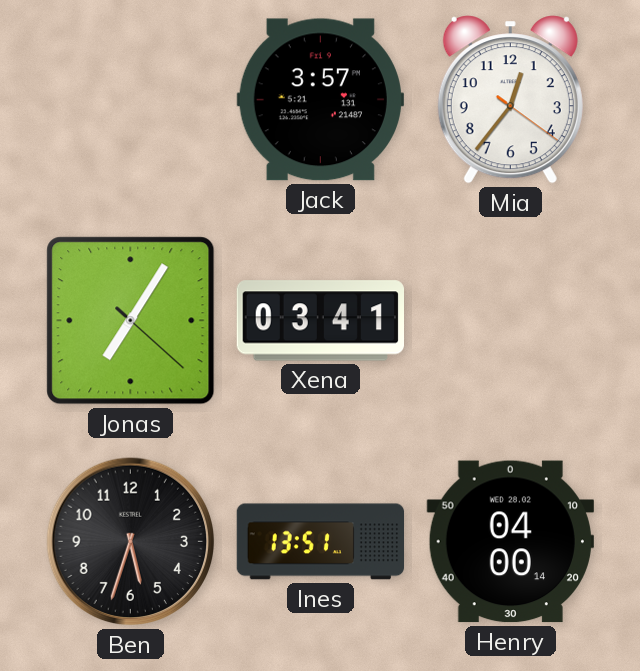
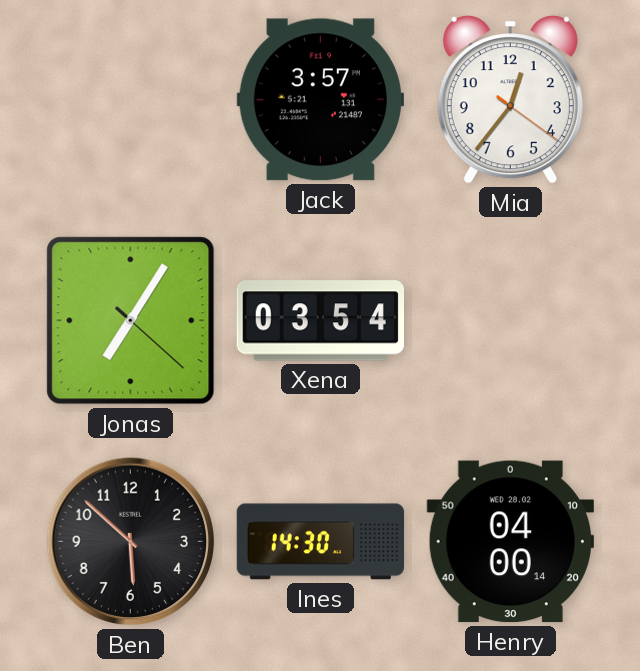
Xena: 03:41 -> 03:54 (320, 321)
Ben: 5:33 -> 5:52 (131, 542)
Ines: 13:51 -> 14:30 (321, 542)
